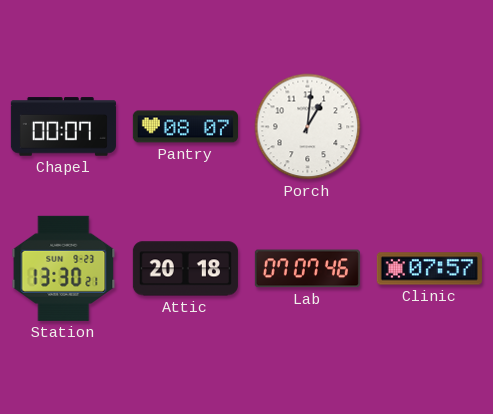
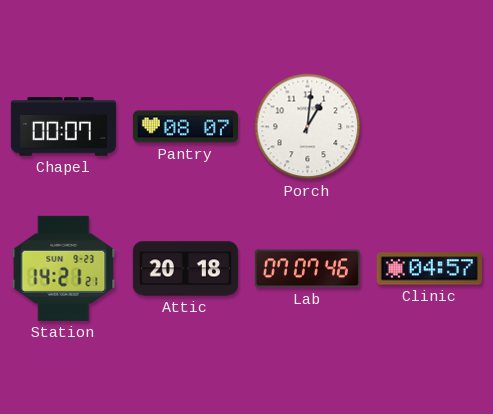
Station: 13:30 -> 14:21 (64, 268)
Clinic: 07:57 -> 04:57 (429, 269)
